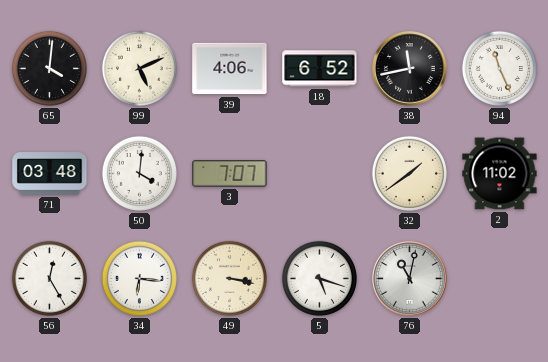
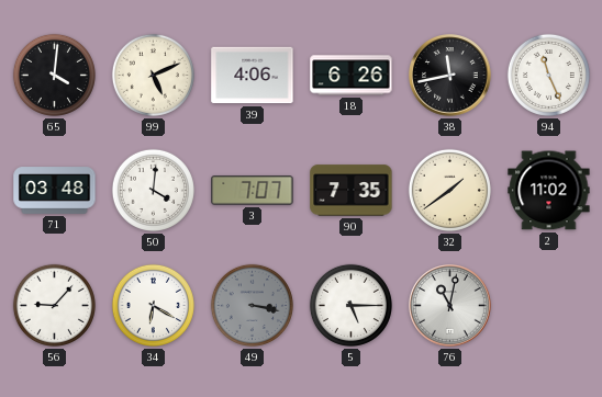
18: 6:52 -> 6:26 (352, 76)
90: none -> 7:35 (352, 191)
56: 12:25 -> 9:07 (54, 305)
34: 6:16 -> 6:20 (153, 305)
49 dial: cream -> grey (252, 305)
5: 5:18 -> 5:15 (350, 305)
